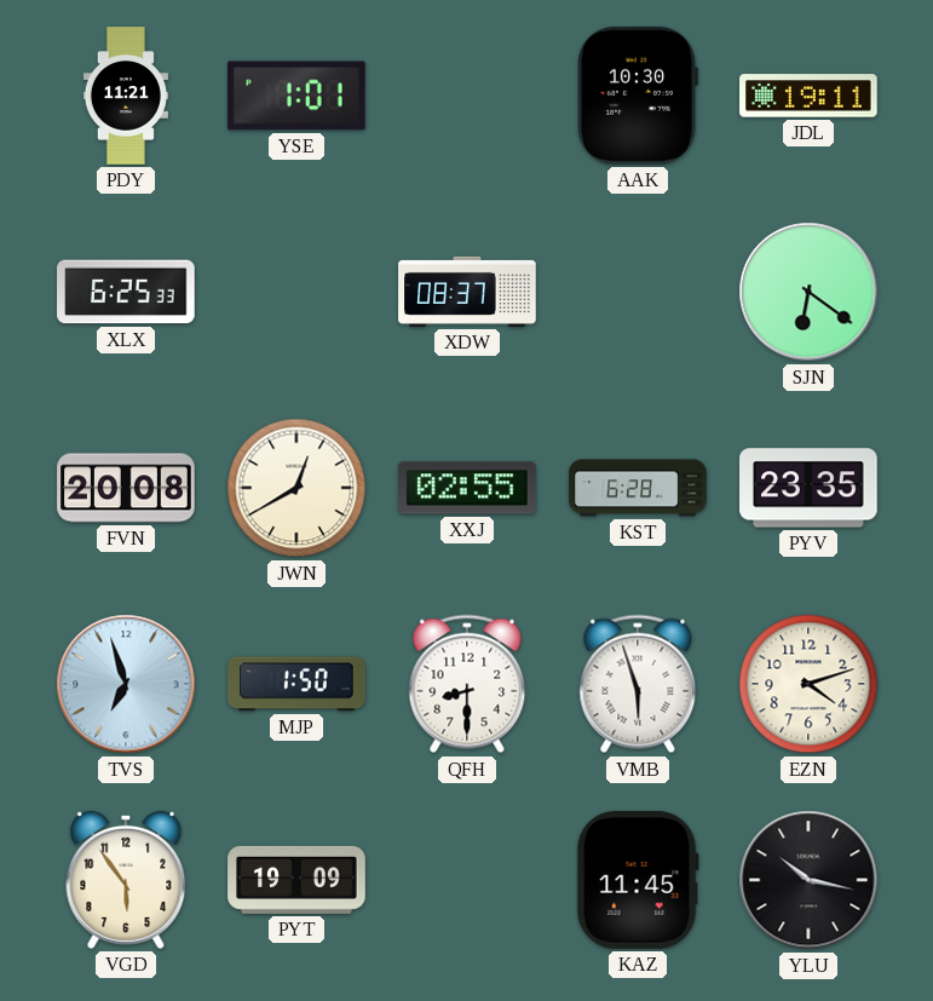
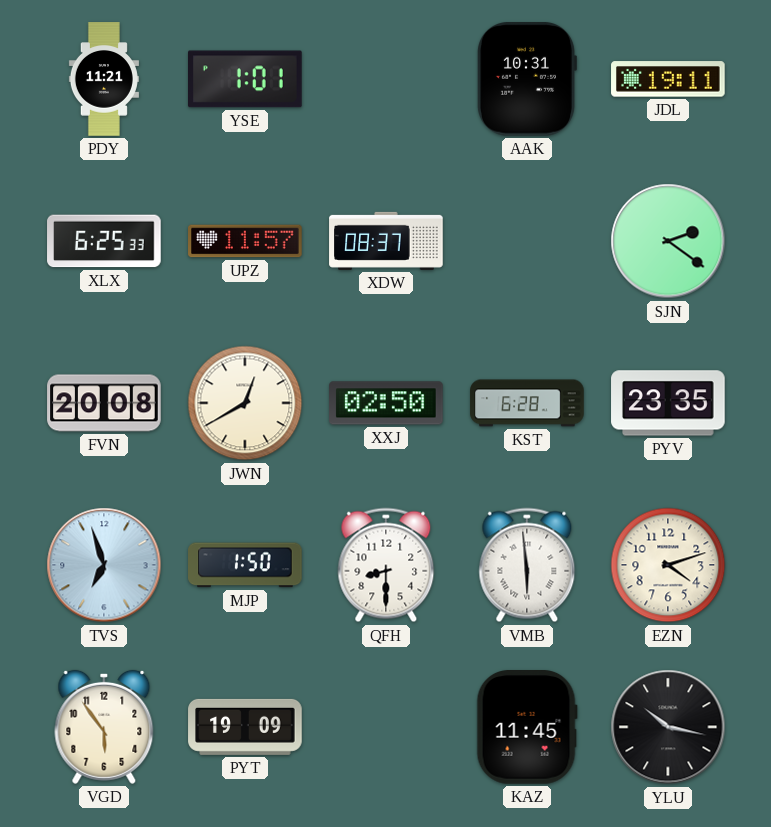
AAK: 10:30 -> 10:31 (526, 80)
UPZ: none -> 11:57 (245, 241)
SJN: 6:21 -> 2:21 (668, 241)
XXJ: 02:55 -> 02:50 (386, 403)
VMB: 5:57 -> 5:59 (527, 565)
